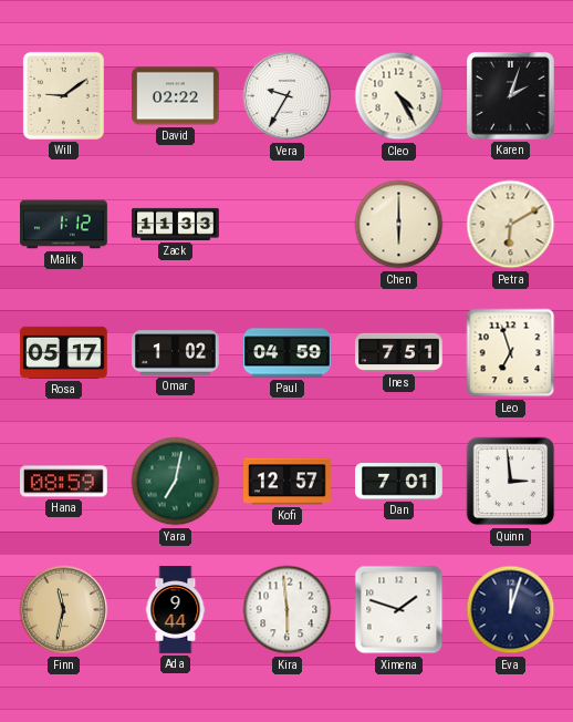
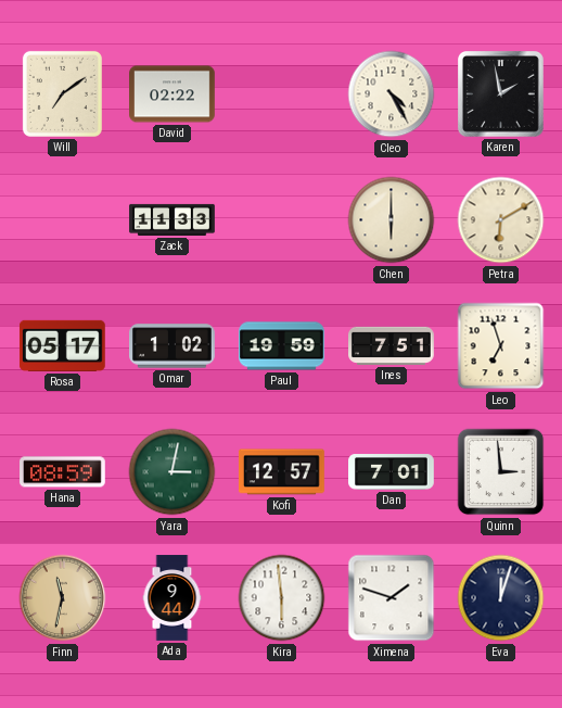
Will: 9:09 -> 7:09 (62, 93)
Vera: 9:35 -> none (288, 96)
Karen: 2:03 -> 1:58 (501, 94)
Malik: 1:12 -> none (64, 225)
Paul: 04:59 -> 19:59 (282, 346)
Yara: 7:02 -> 3:02 (173, 472)
